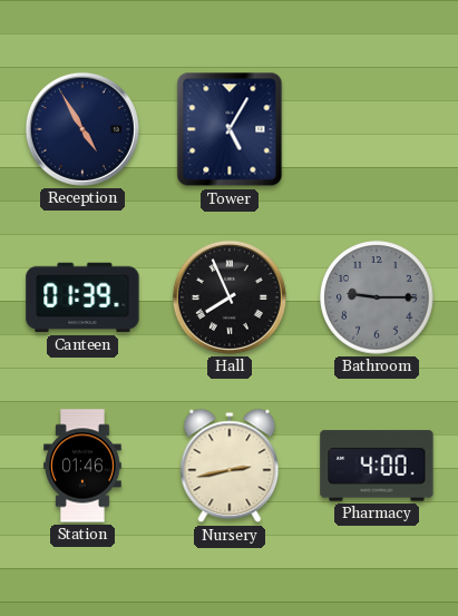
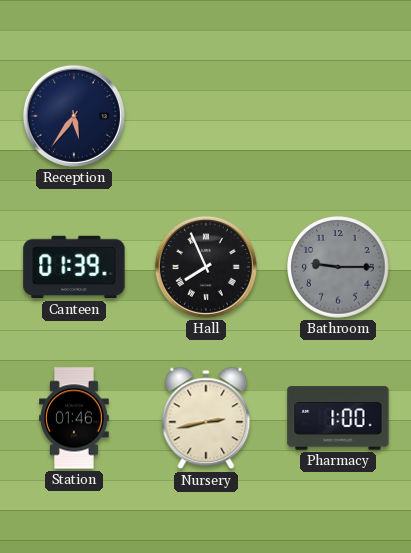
Reception: 4:55 -> 5:36 (74, 116)
Tower: 5:05 -> none (230, 129)
Pharmacy: 4:00 -> 1:00 (338, 418)
